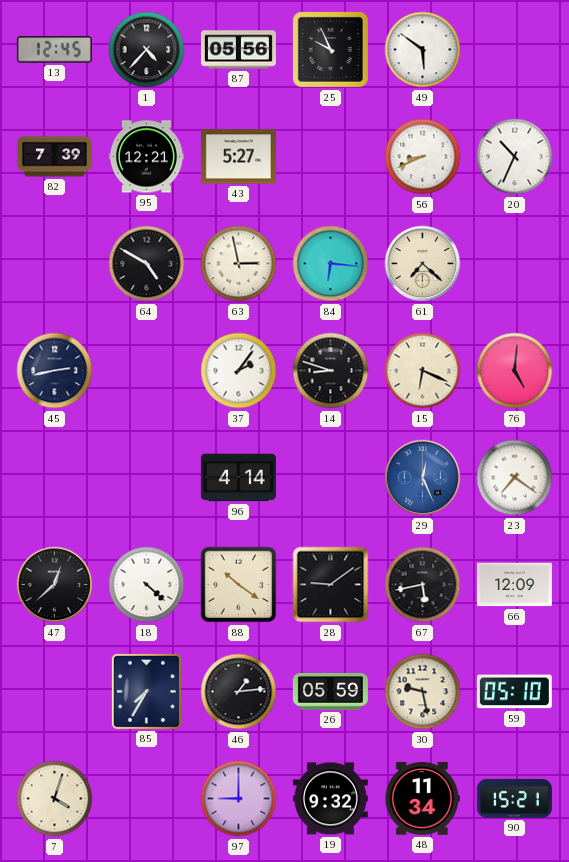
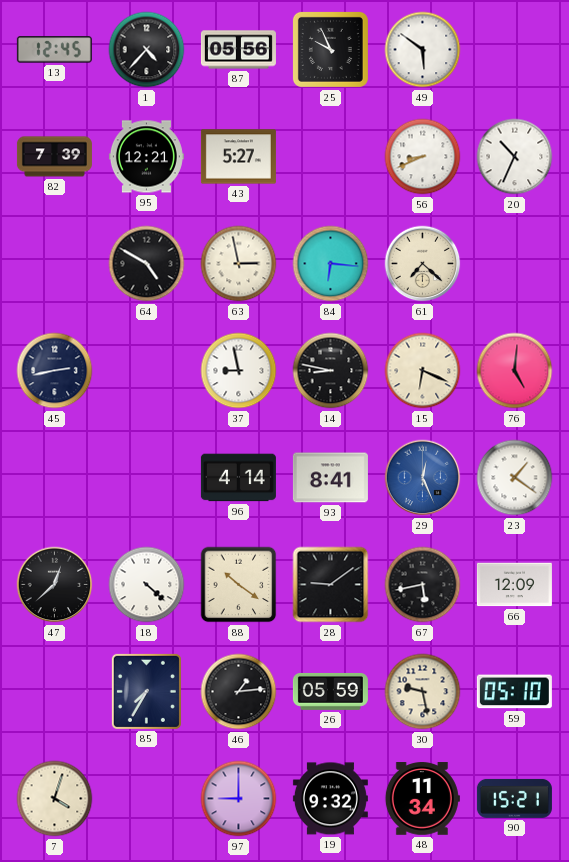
37: 2:06 -> 8:58 (239, 371)
14: 8:48 -> 8:47 (331, 371)
93: none -> 8:41 (330, 478)
23: 7:21 -> 1:21 (515, 478)
